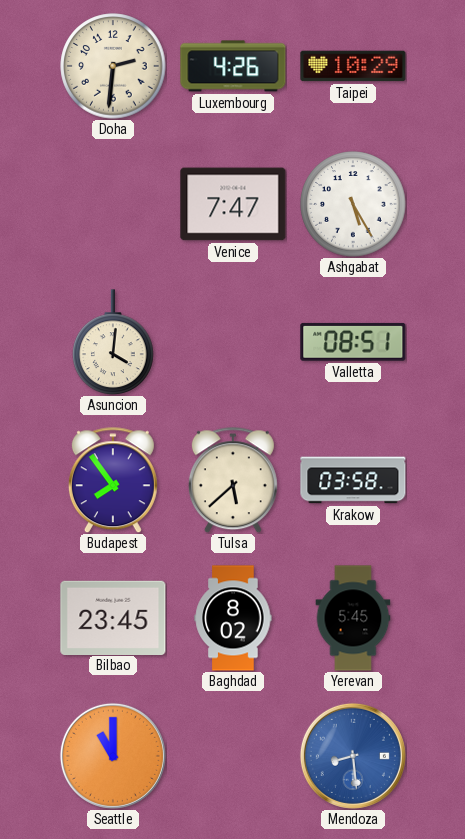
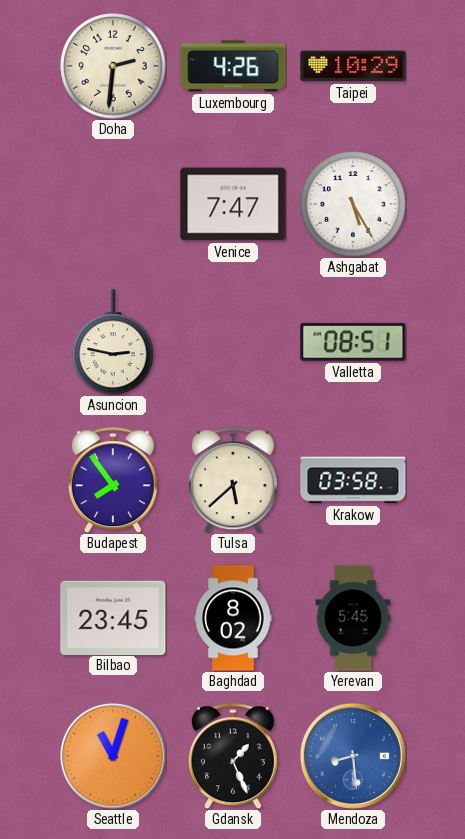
Asuncion: 4:01 -> 2:47 (113, 342)
Seattle: 11:00 -> 11:03 (113, 756)
Gdansk: none -> 1:26 (233, 756)
